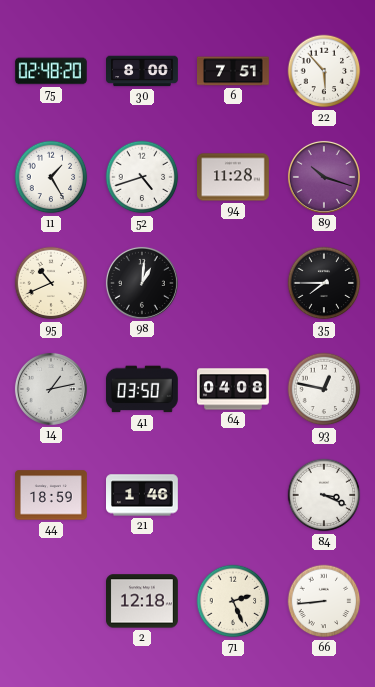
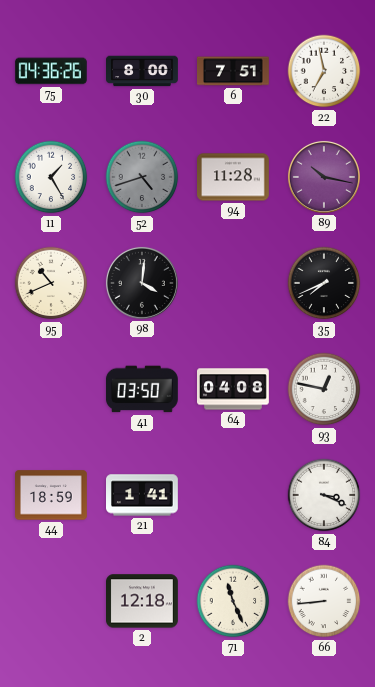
75: 02:48 -> 04:36 (51, 71)
22: 5:53 -> 6:58 (324, 71)
52 dial: white -> grey (142, 177)
89: 10:18 -> 10:17 (324, 177)
98: 1:01 -> 4:01 (142, 283)
35: 7:45 -> 7:41 (324, 283)
14: 1:13 -> none (51, 389)
21: 1:46 -> 1:41 (143, 495)
71: 2:26 -> 11:26 (233, 601)
